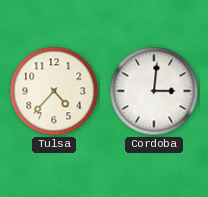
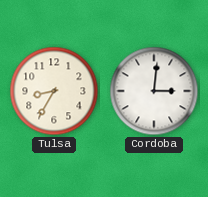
Tulsa: 4:37 -> 8:35 (54, 91)
